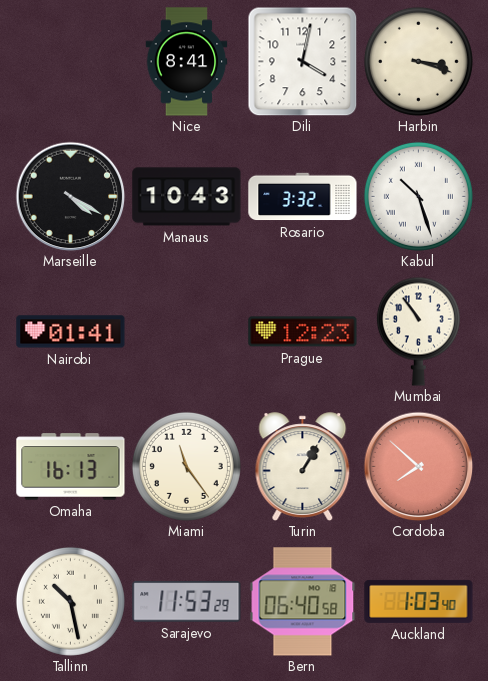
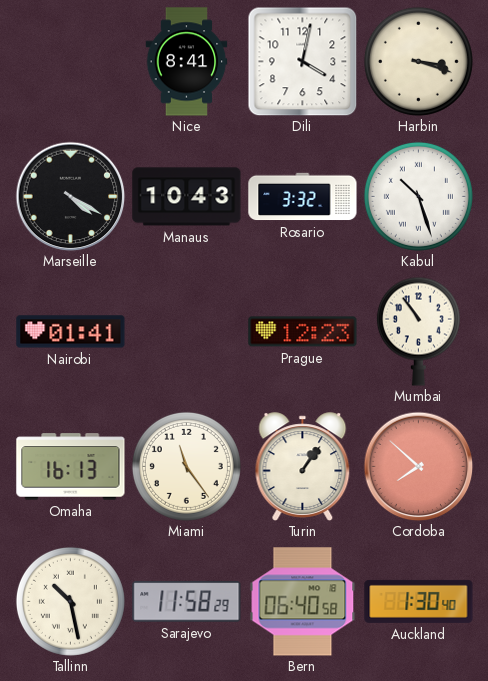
Turin: 1:05 -> 1:06 (303, 467)
Sarajevo: 11:53 -> 11:58 (187, 602)
Auckland: 1:03 -> 1:30 (419, 601)
